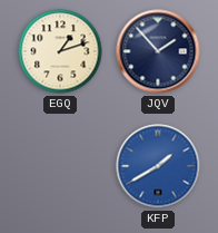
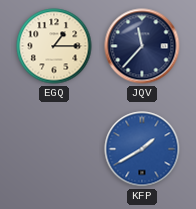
EGQ: 1:12 -> 1:15 (54, 46)
JQV: 1:53 -> 11:37 (142, 46)
